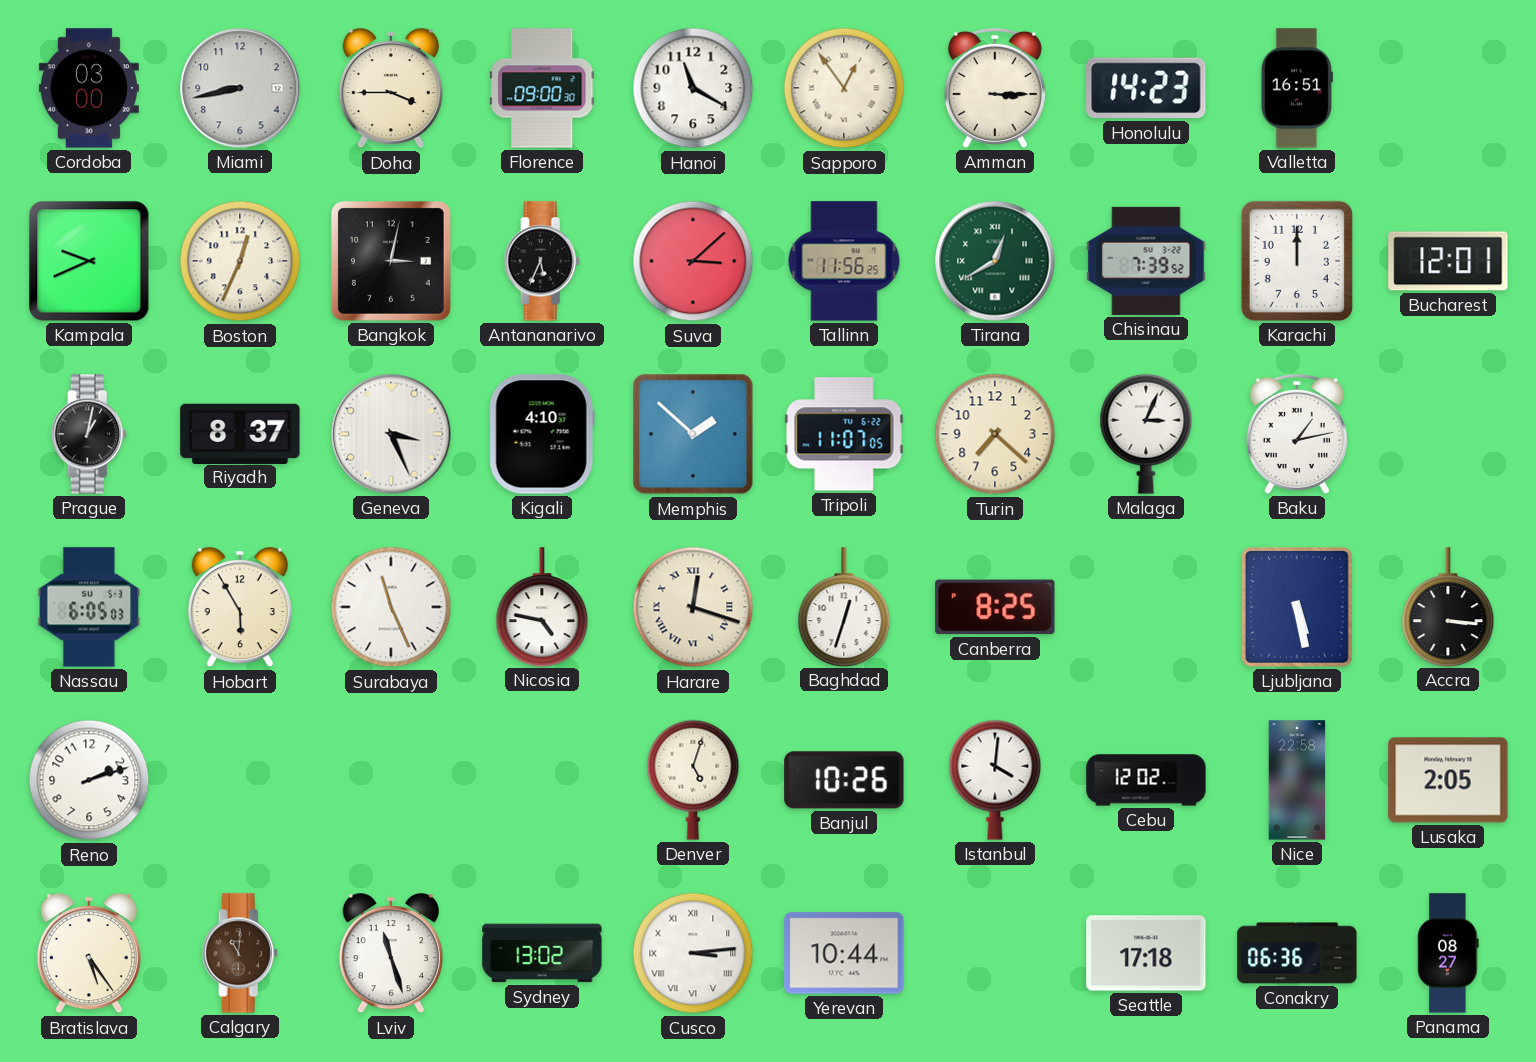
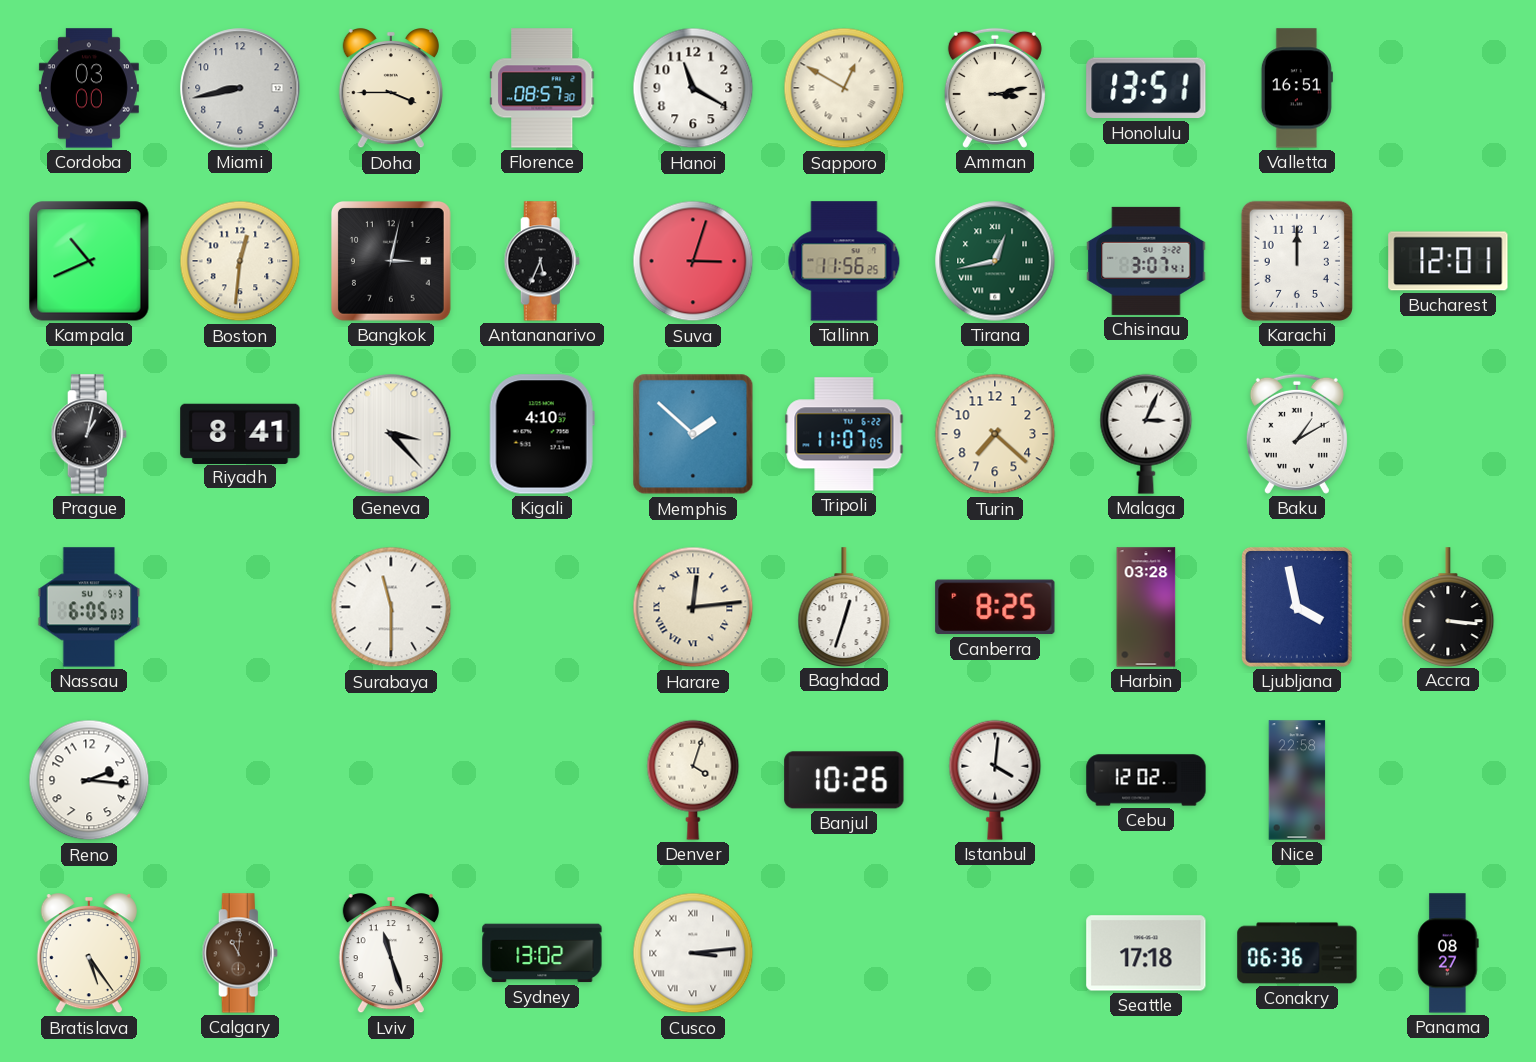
Florence: 09:00 -> 08:57 (542, 88)
Sapporo: 12:54 -> 12:50 (844, 88)
Amman: 3:15 -> 3:13 (995, 88)
Honolulu: 14:23 -> 13:51 (1146, 88)
Kampala: 9:41 -> 10:41 (89, 261)
Boston: 12:34 -> 12:31 (240, 261)
Suva: 3:08 -> 3:03 (693, 261)
Tirana: 12:40 -> 12:43 (995, 261)
Chisinau: 7:39 -> 3:07 (1146, 261)
Riyadh: 8:37 -> 8:41 (240, 433)
Geneva: 3:26 -> 3:23 (391, 434)
Baku: 1:13 -> 1:10 (1297, 434)
Hobart: 5:55 -> none (240, 608)
Surabaya: 11:26 -> 11:30 (391, 607)
Nicosia: 4:47 -> none (542, 607)
Harare: 12:18 -> 12:14 (693, 607)
Harbin: none -> 03:28 (1146, 607)
Ljubljana: 5:28 -> 3:58 (1298, 607)
Reno: 2:12 -> 2:16 (89, 780)
Denver: 5:03 -> 4:03 (693, 780)
Lusaka: 2:05 -> none (1448, 780)
Yerevan: 10:44 -> none (844, 953)
